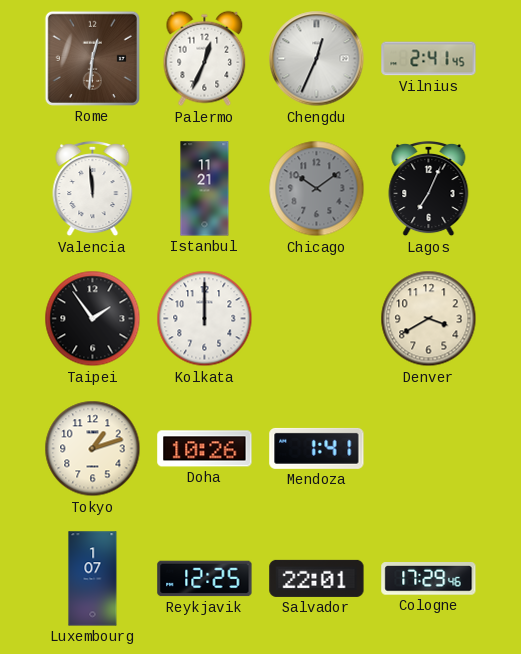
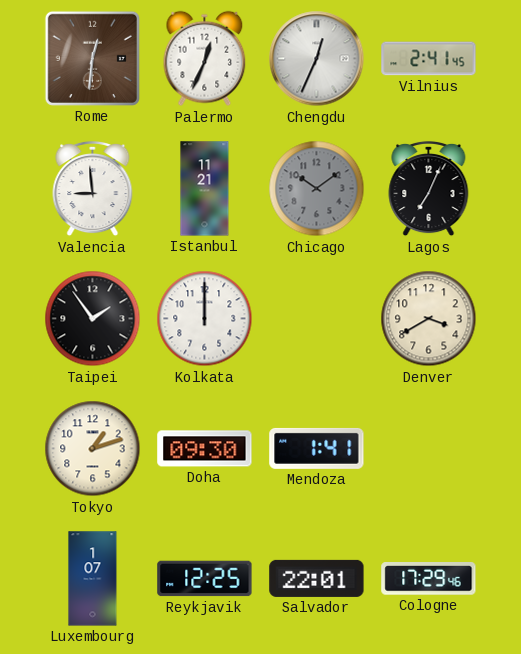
Valencia: 11:59 -> 8:59 (93, 189)
Doha: 10:26 -> 09:30 (205, 449)
